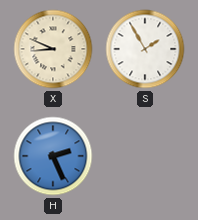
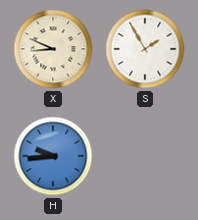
H: 2:26 -> 9:44 (53, 156)
